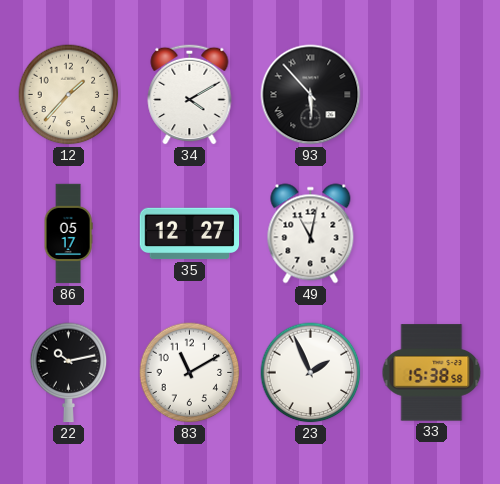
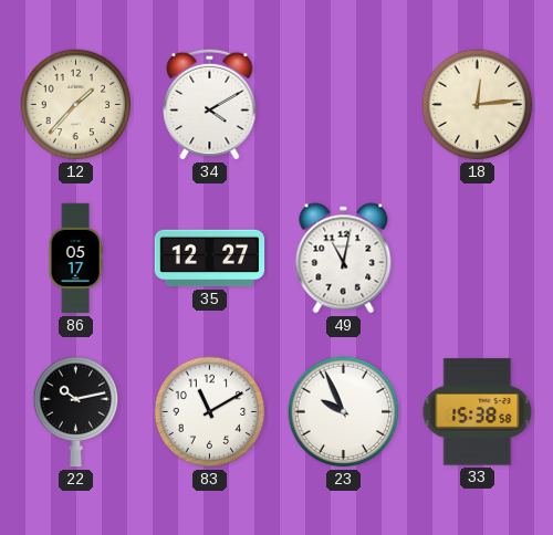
93: 5:53 -> none (311, 95)
18: none -> 12:14 (478, 105)
23: 1:56 -> 9:56 (344, 412)
